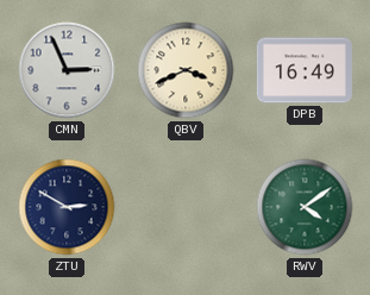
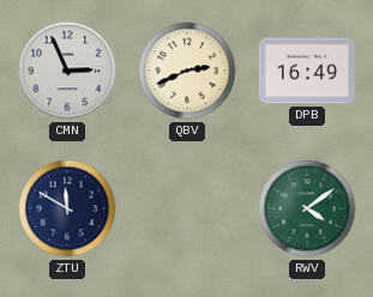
QBV: 3:41 -> 2:41 (187, 71)
ZTU: 2:50 -> 11:50 (67, 208)
